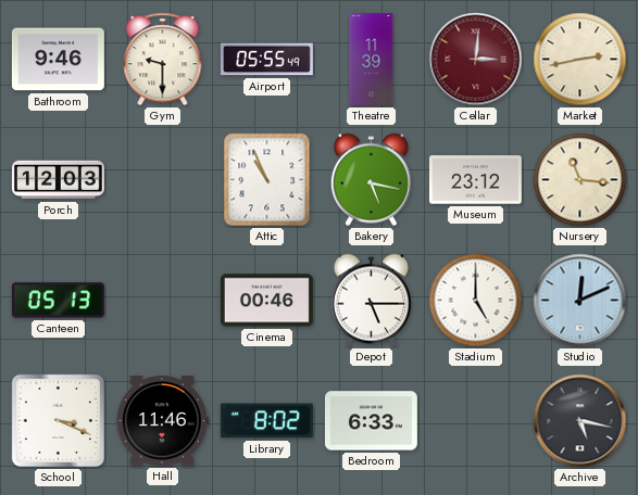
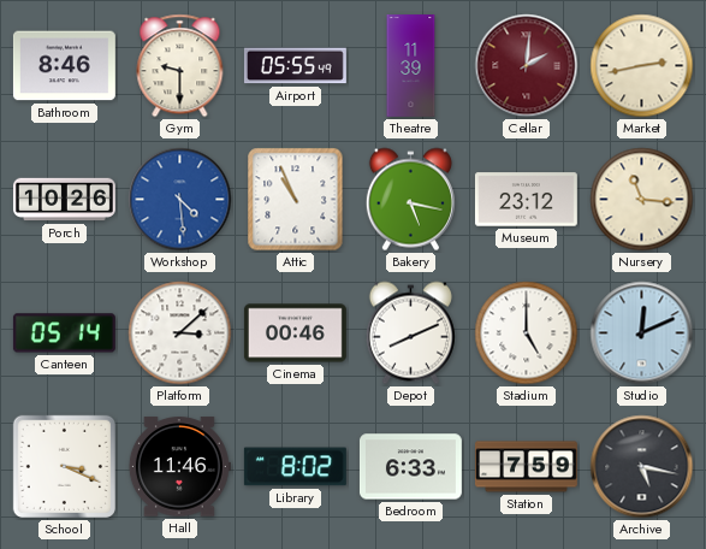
Bathroom: 9:46 -> 8:46 (64, 66)
Cellar: 3:01 -> 2:01 (527, 66)
Porch: 12:03 -> 10:26 (64, 200)
Workshop: none -> 4:29 (180, 200)
Canteen: 05:13 -> 05:14 (64, 333)
Platform: none -> 3:08 (180, 333)
Depot: 5:15 -> 8:11 (410, 333)
Station: none -> 7:59 (526, 467)
